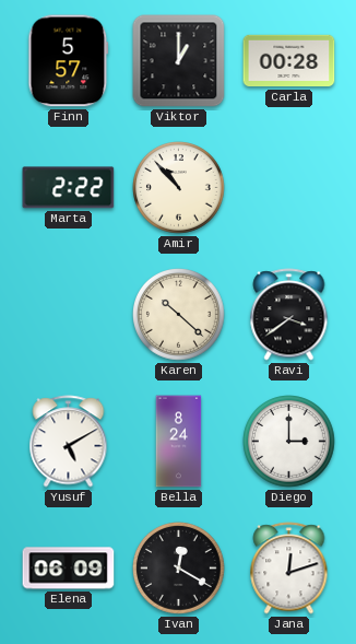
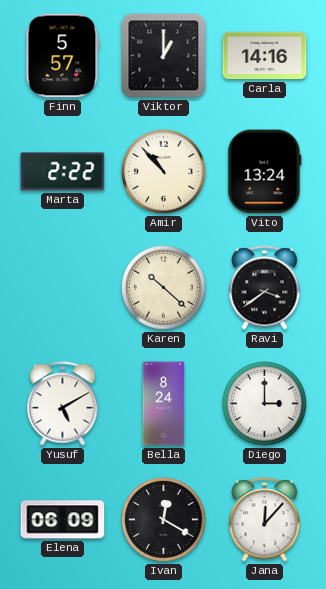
Carla: 00:28 -> 14:16 (265, 56)
Vito: none -> 13:24 (265, 172)
Jana: 12:12 -> 12:07 (265, 520)
